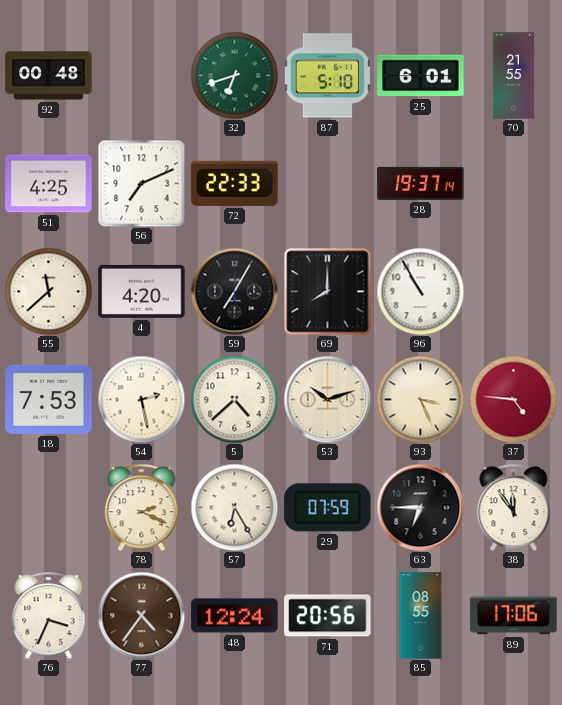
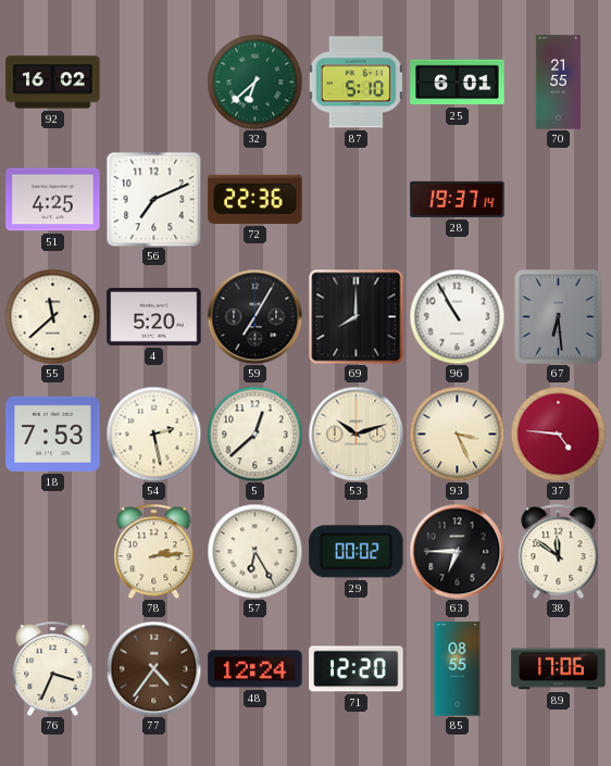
92: 00:48 -> 16:02 (53, 83)
32: 6:42 -> 6:38 (254, 81)
72: 22:33 -> 22:36 (255, 199)
4: 4:20 -> 5:20 (154, 316)
67: none -> 6:29 (559, 317)
5: 4:38 -> 12:38 (254, 434)
78: 2:19 -> 2:14 (154, 551)
29: 07:59 -> 00:02 (357, 552)
38: 11:54 -> 11:51 (559, 551)
71: 20:56 -> 12:20 (357, 669)
